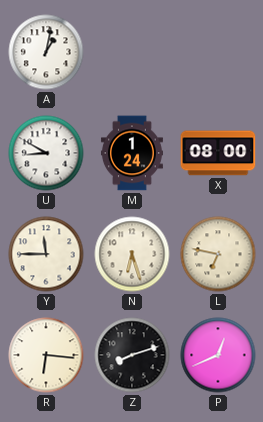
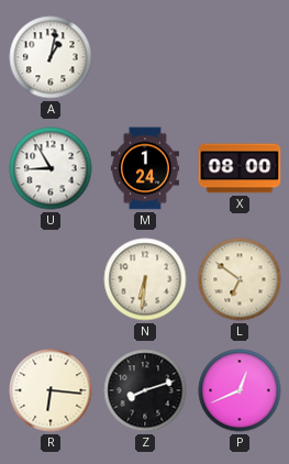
U: 8:50 -> 8:55 (51, 168)
Y: 11:45 -> none (46, 254)
N: 6:27 -> 6:31 (145, 279)
L: 6:47 -> 6:51 (240, 279)
